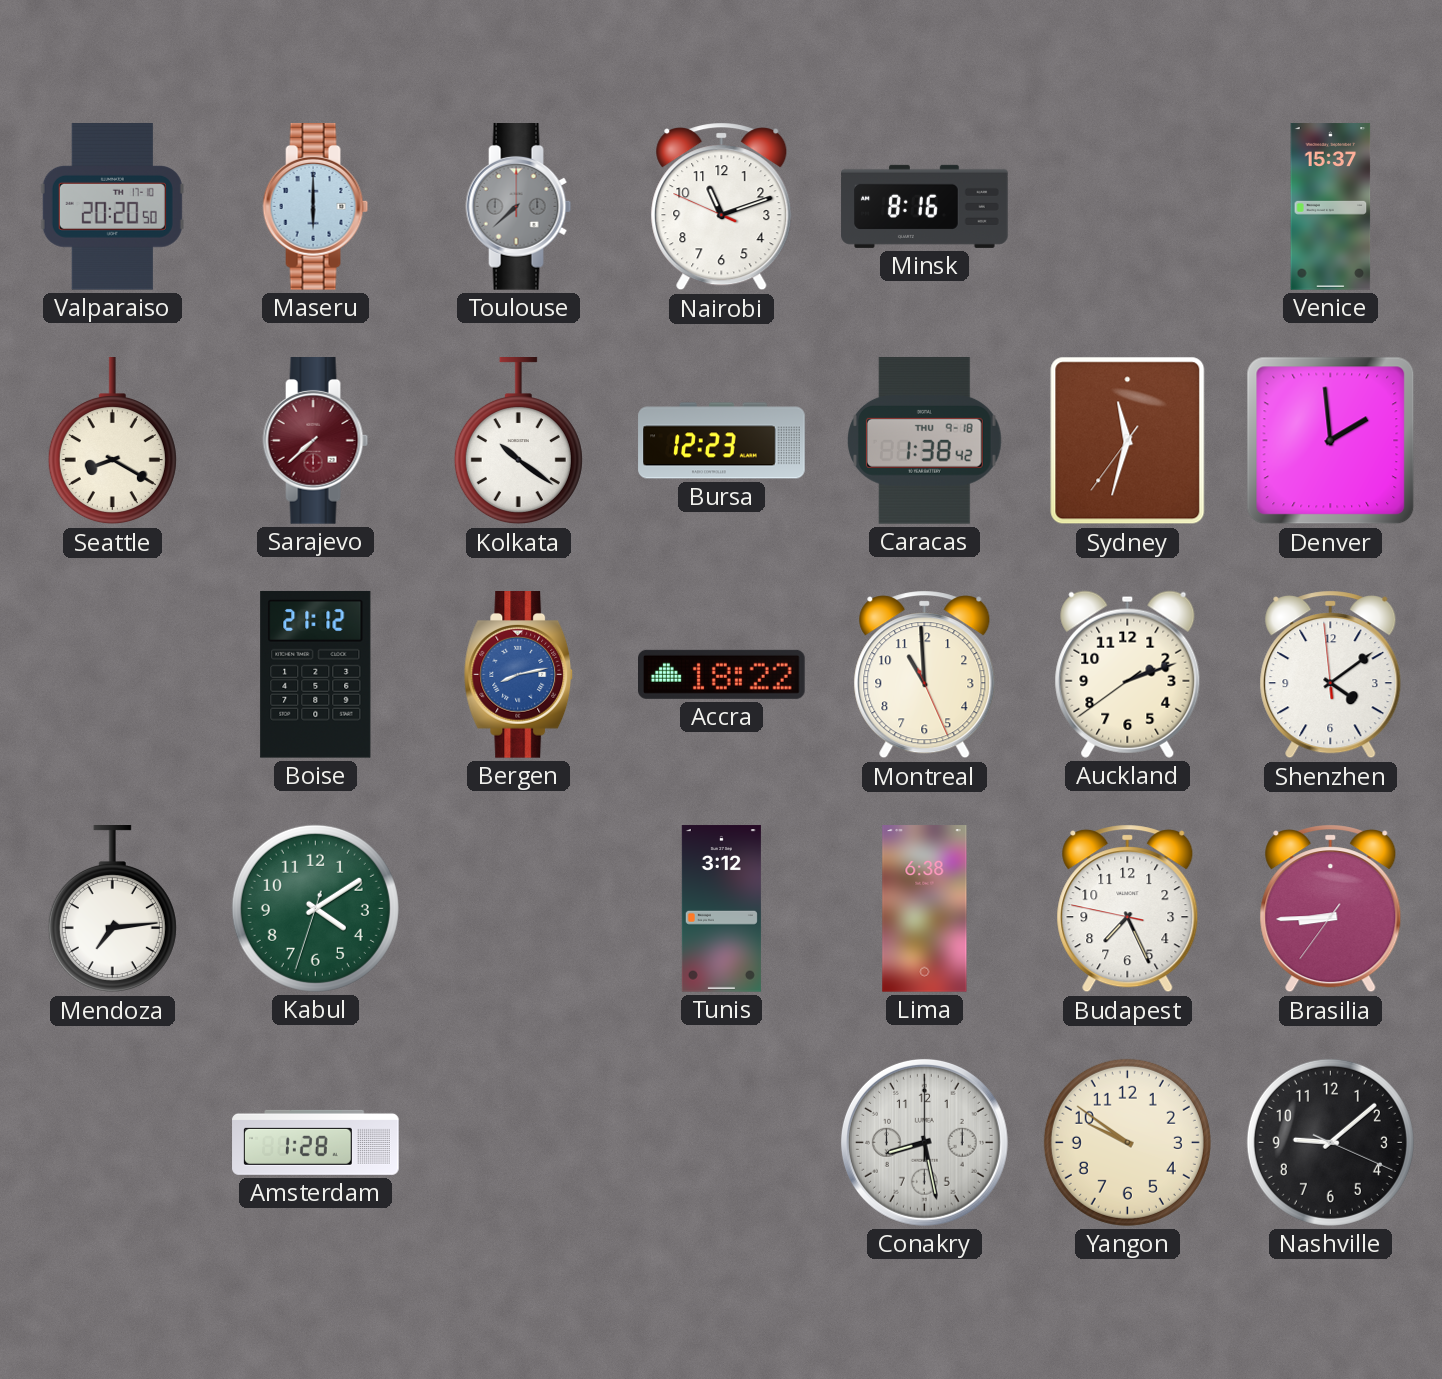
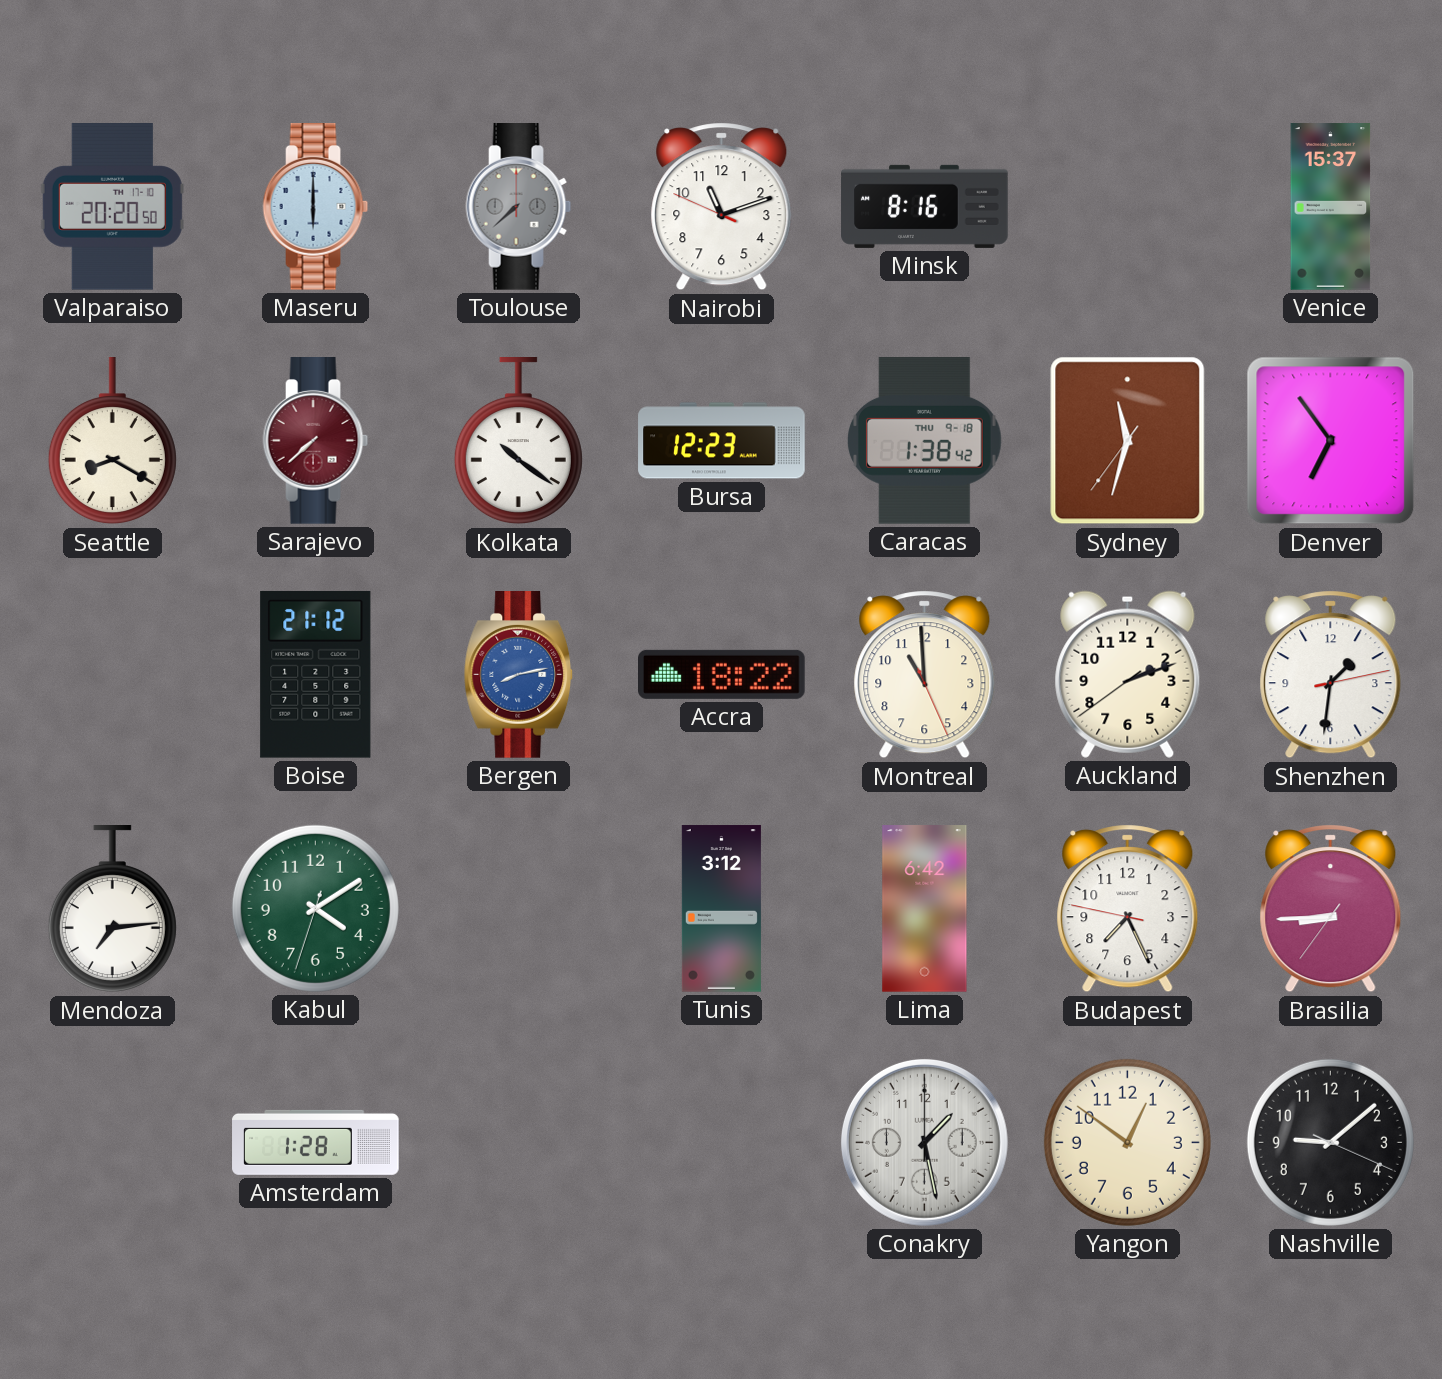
Denver: 1:59 -> 6:54 (1331, 441)
Shenzhen: 4:08 -> 1:31 (1331, 675)
Lima: 6:38 -> 6:42 (925, 909)
Conakry: 8:28 -> 1:28 (924, 1142)
Yangon: 9:51 -> 12:51 (1127, 1142)
